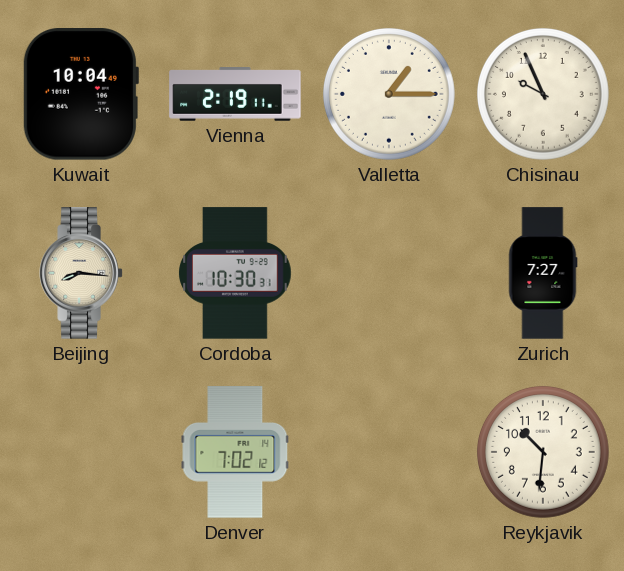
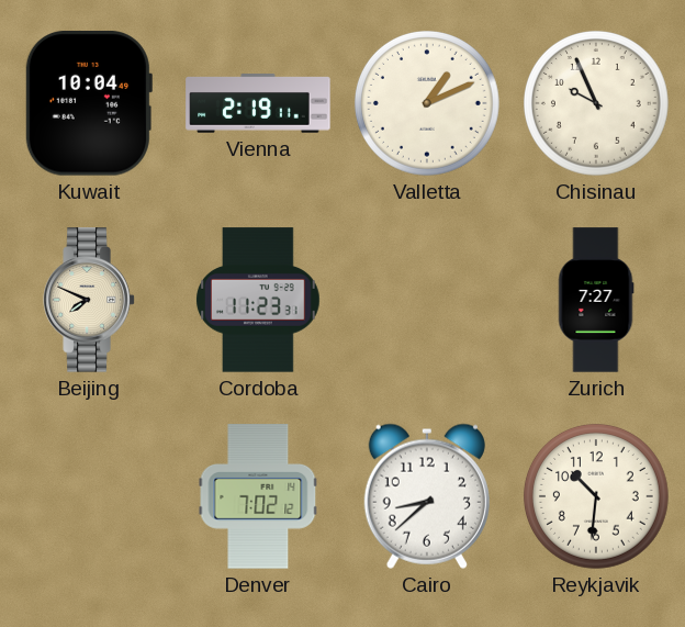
Valletta: 1:15 -> 1:11 (427, 103)
Beijing: 8:16 -> 7:49 (89, 300)
Cordoba: 10:30 -> 11:23 (258, 300)
Cairo: none -> 8:38 (427, 496)
